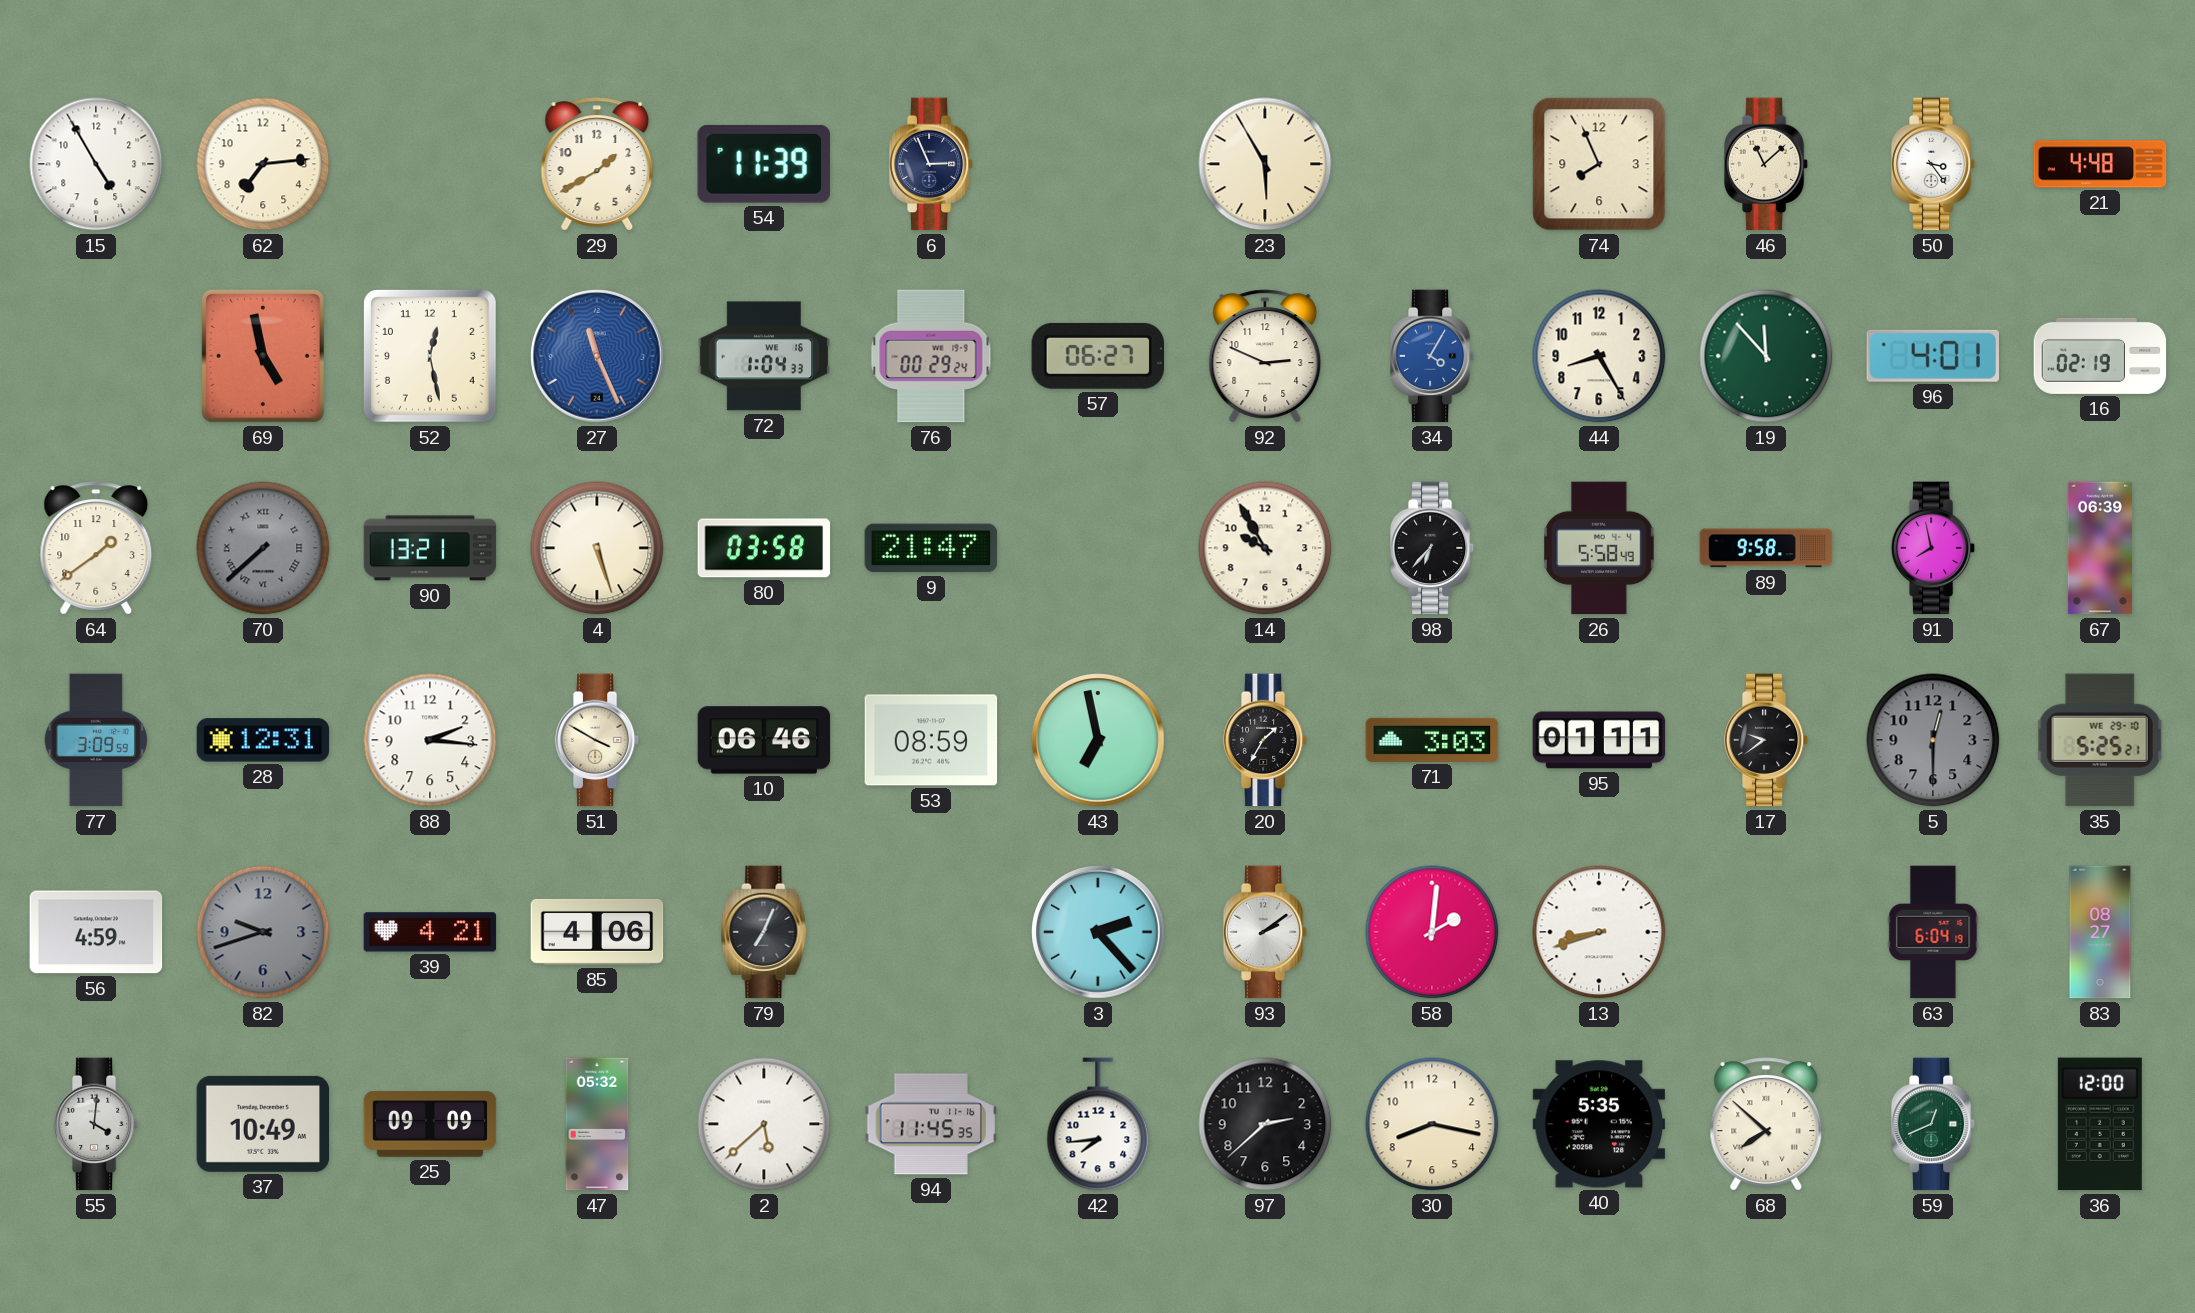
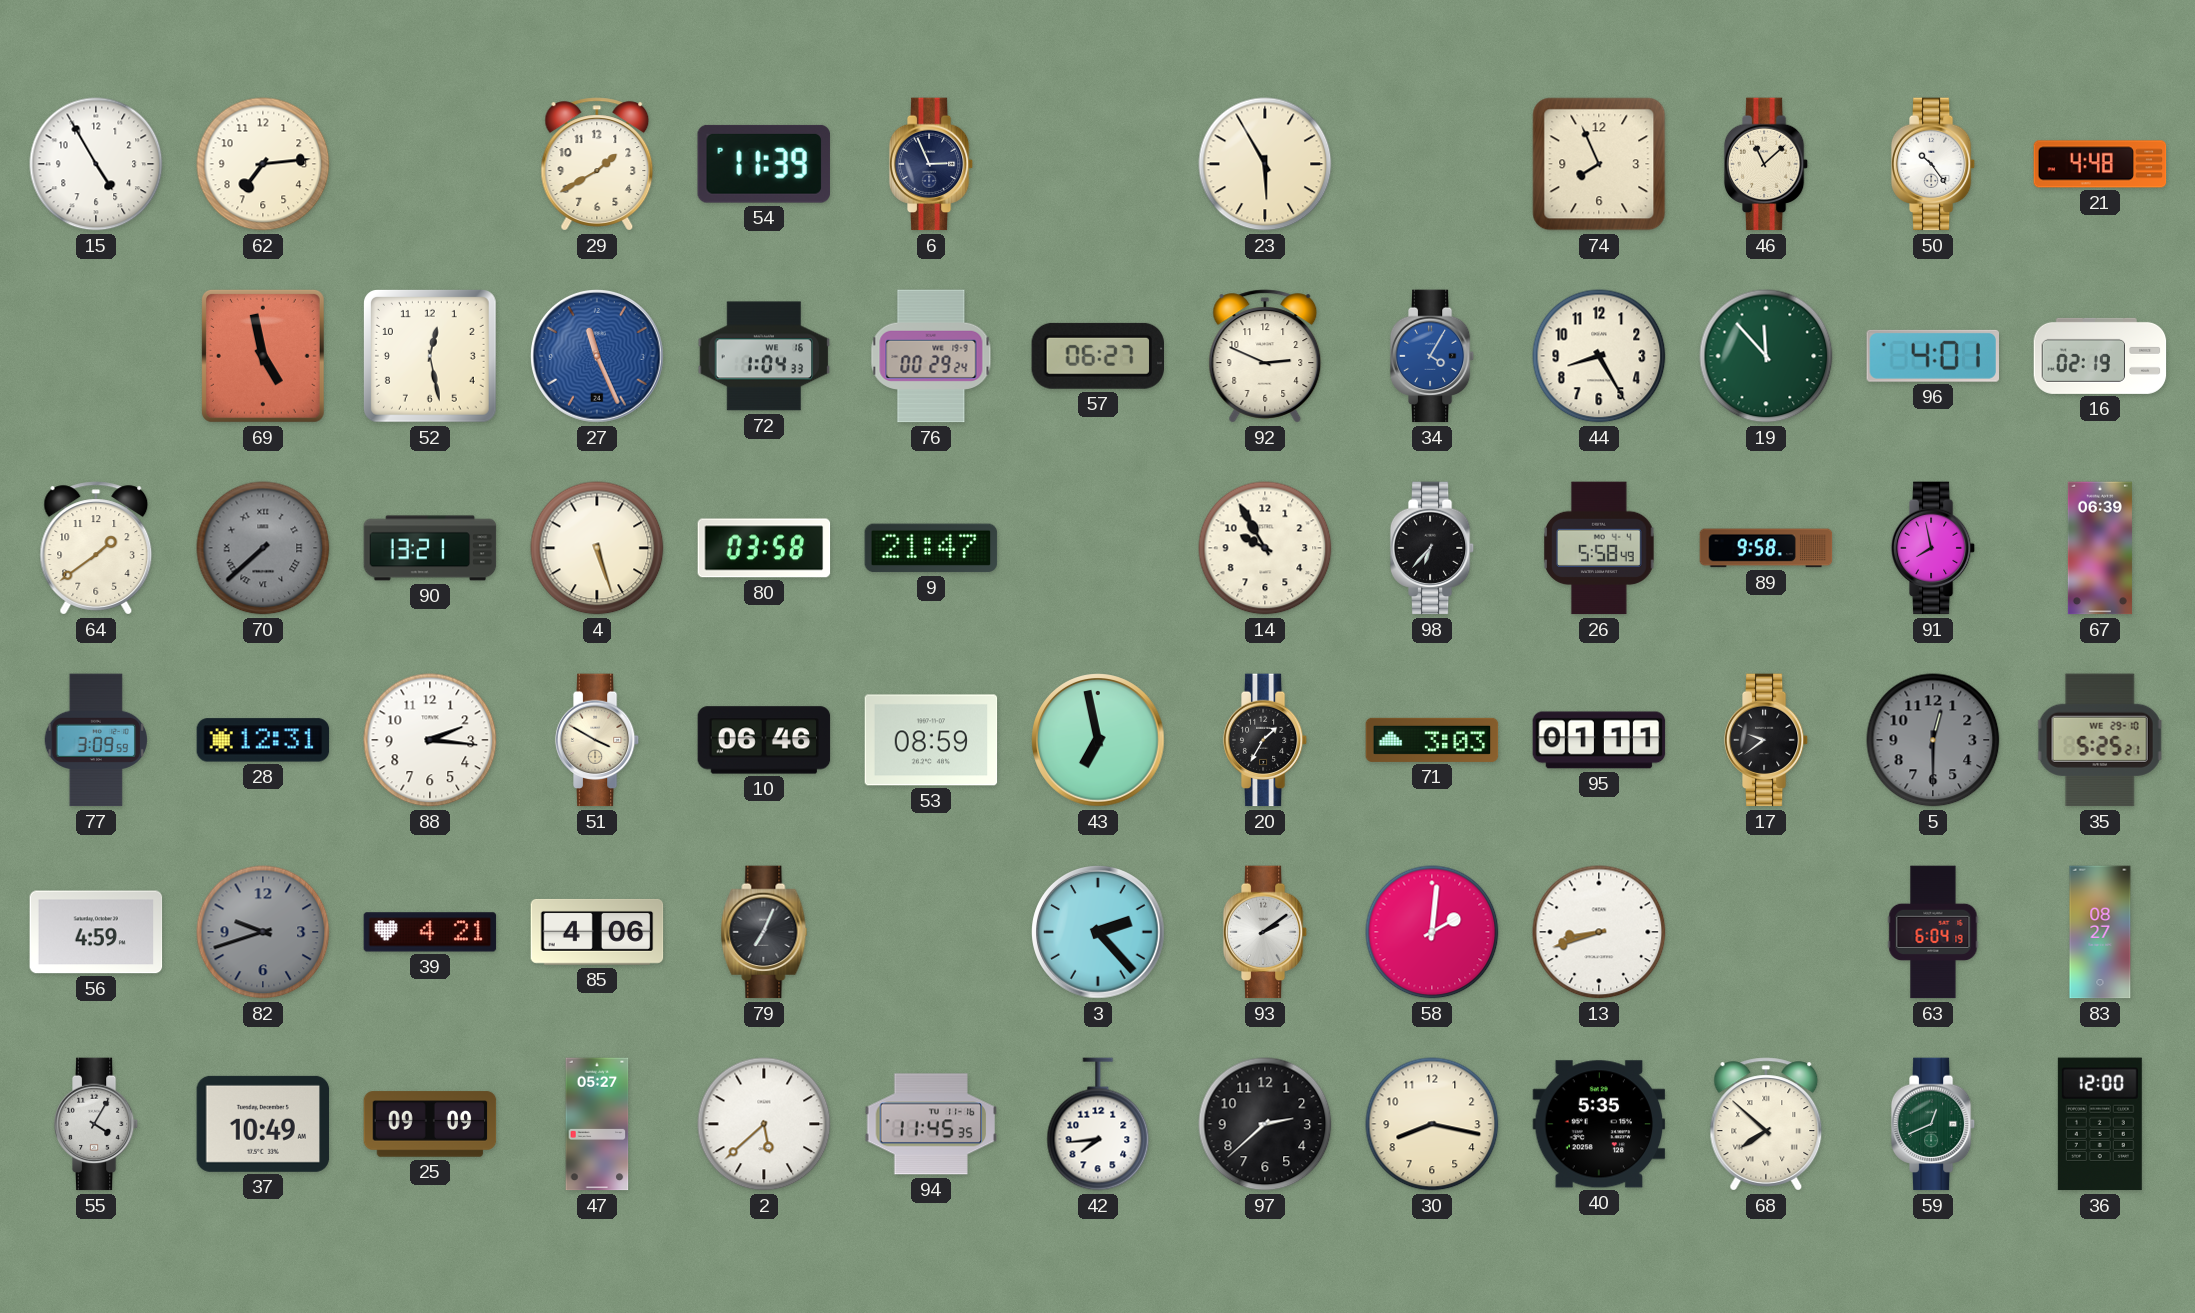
50: 3:24 -> 10:24 (1933, 164)
55: 4:01 -> 4:05 (96, 1124)
47: 05:32 -> 05:27 (597, 1124)
